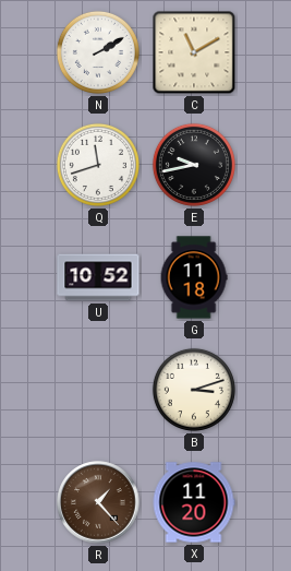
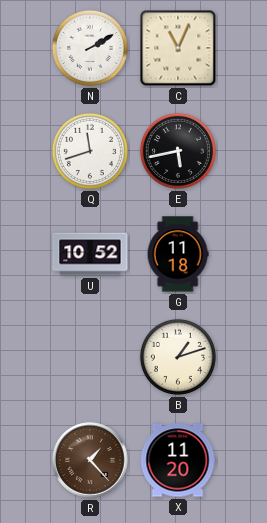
C: 11:10 -> 11:04 (178, 48)
E: 9:43 -> 5:43 (178, 151)
B: 3:12 -> 1:12 (178, 357)
